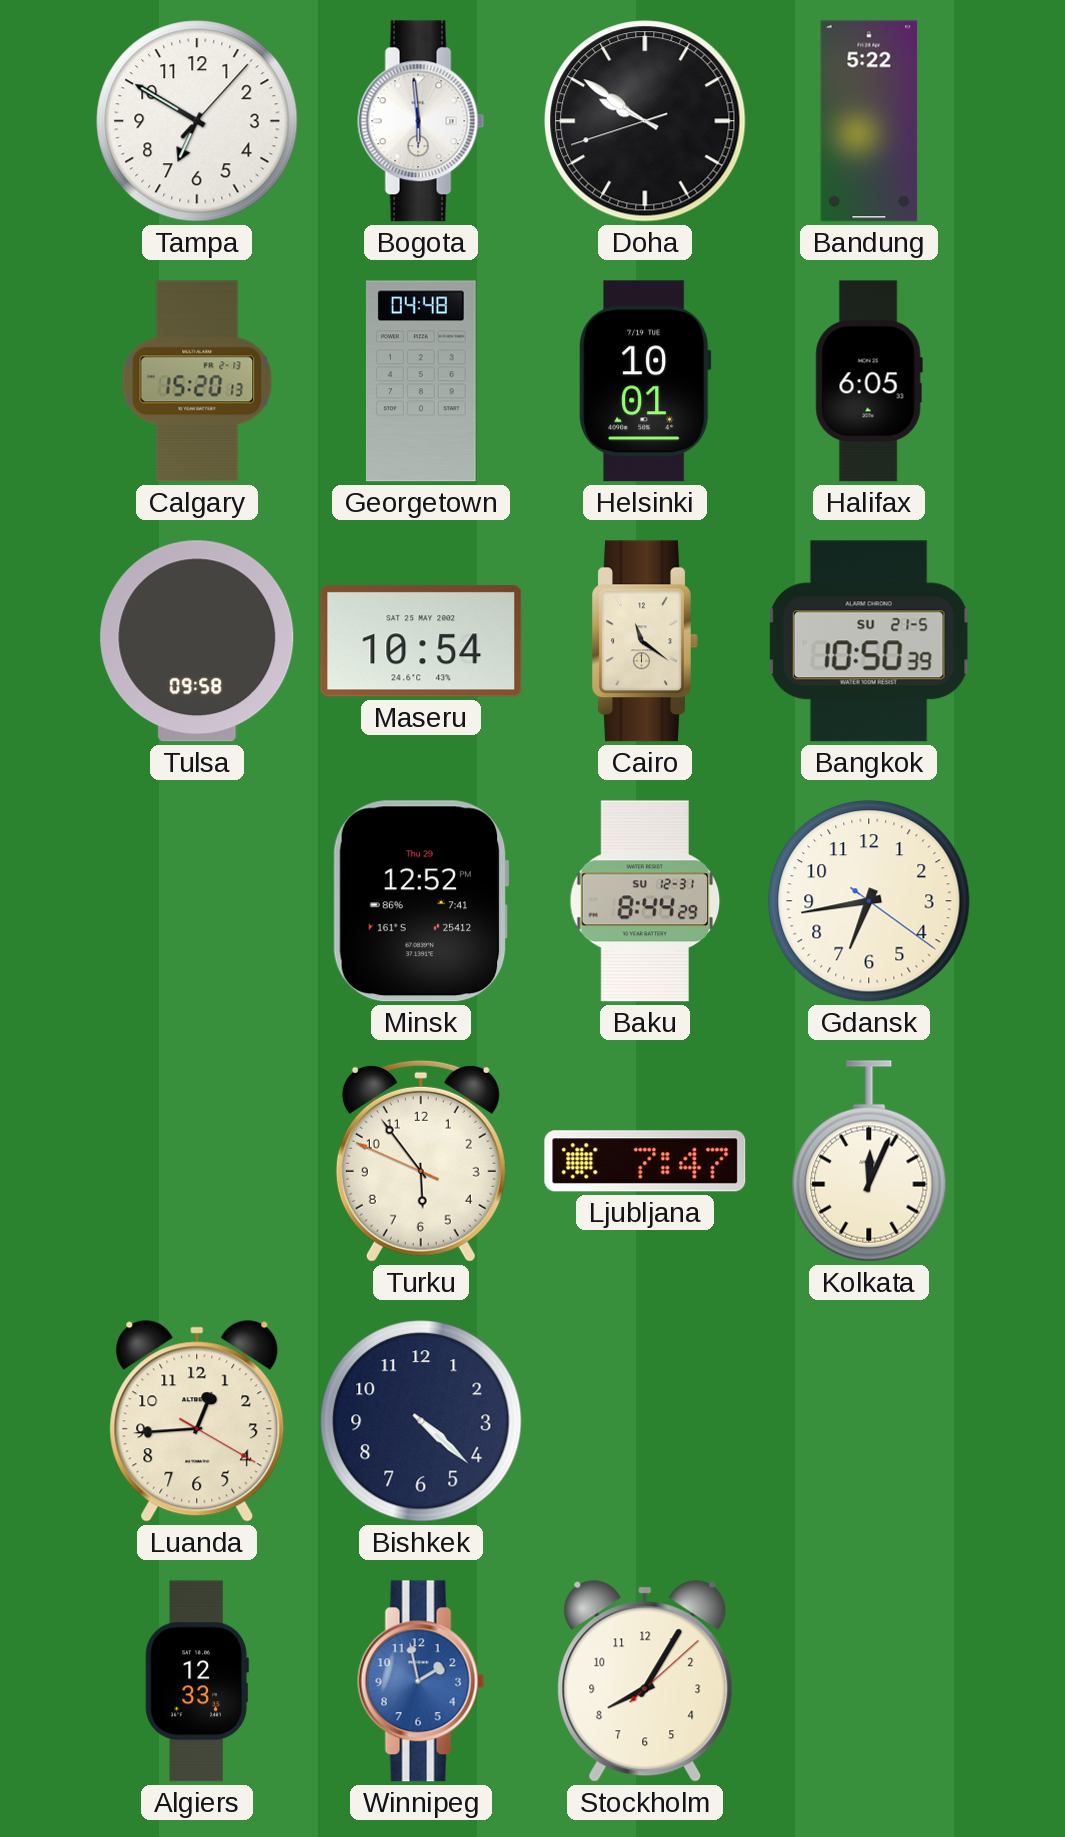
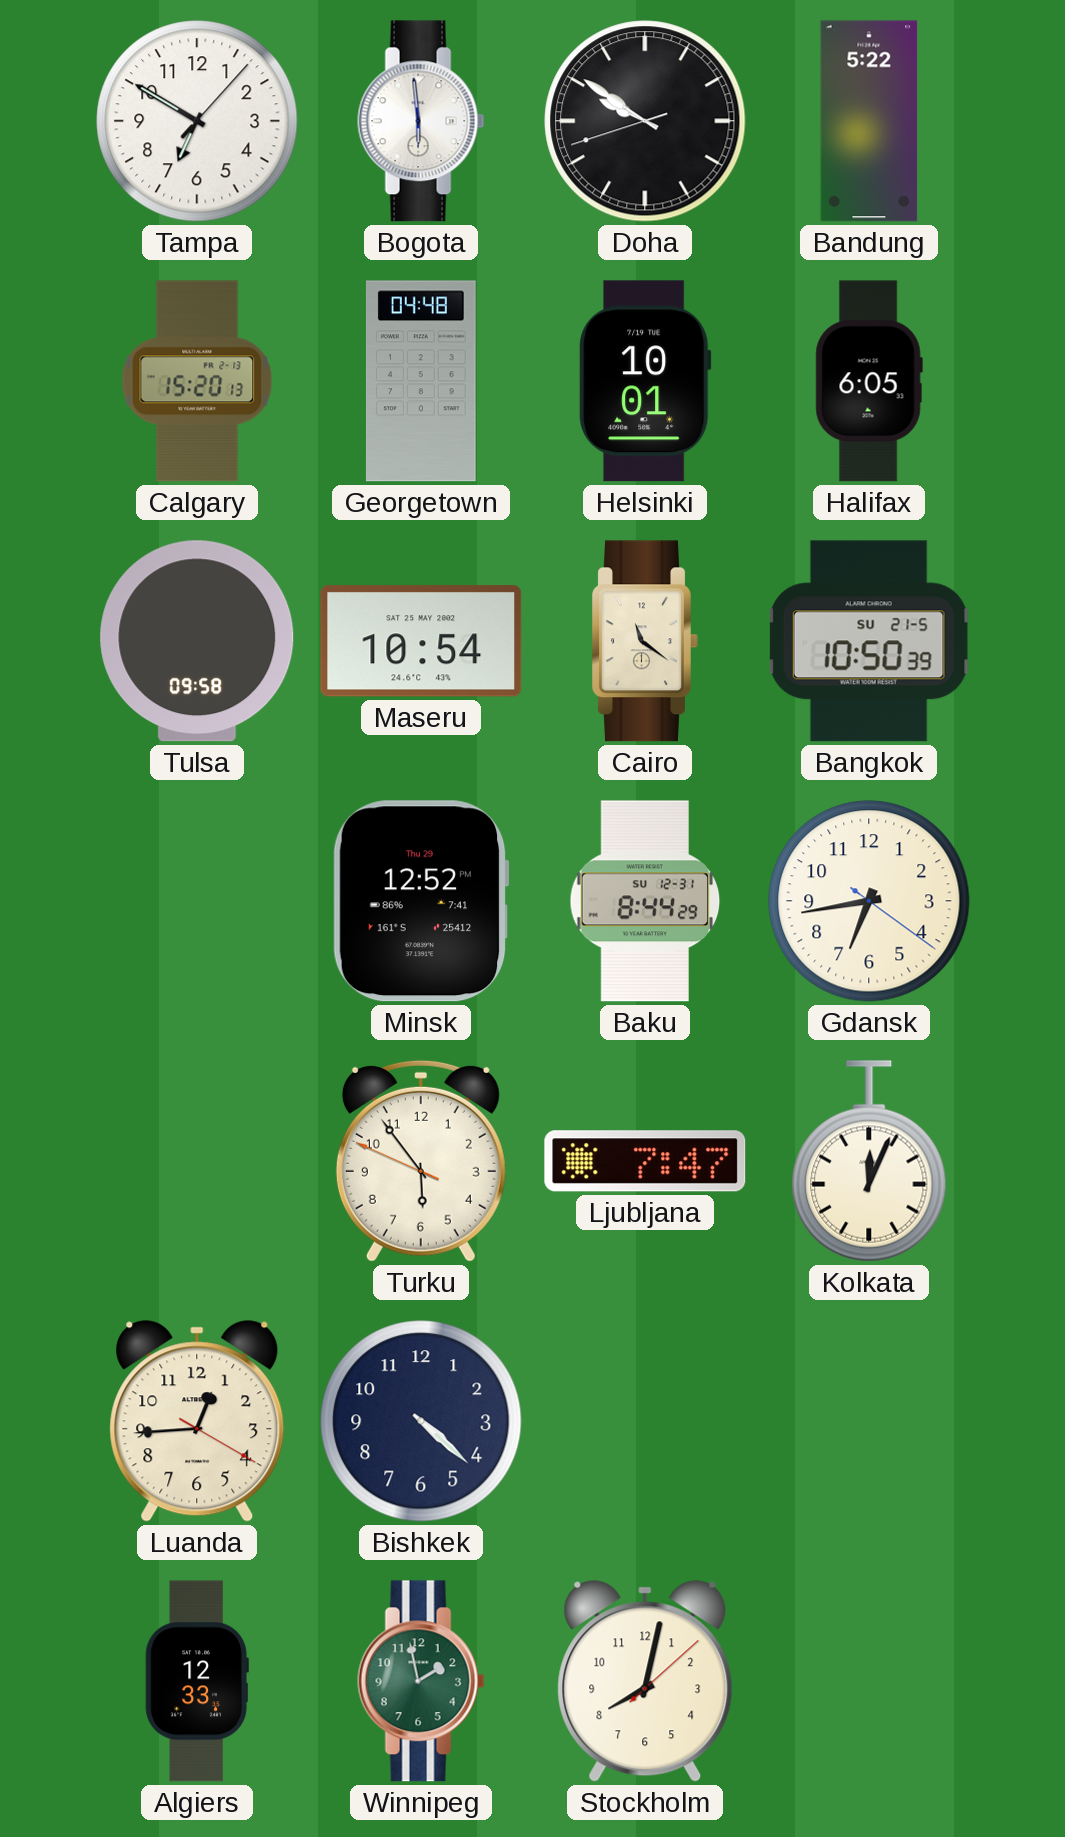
Winnipeg dial: blue -> green (421, 1681)
Stockholm: 8:05 -> 8:02 (645, 1681)
